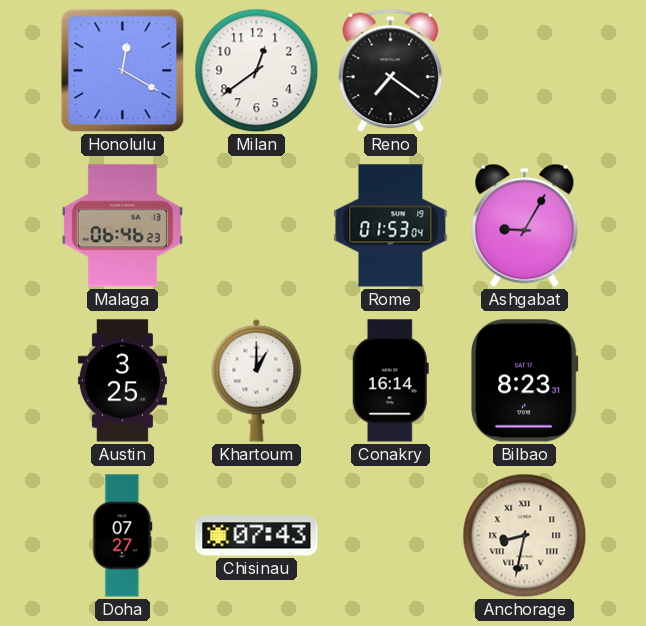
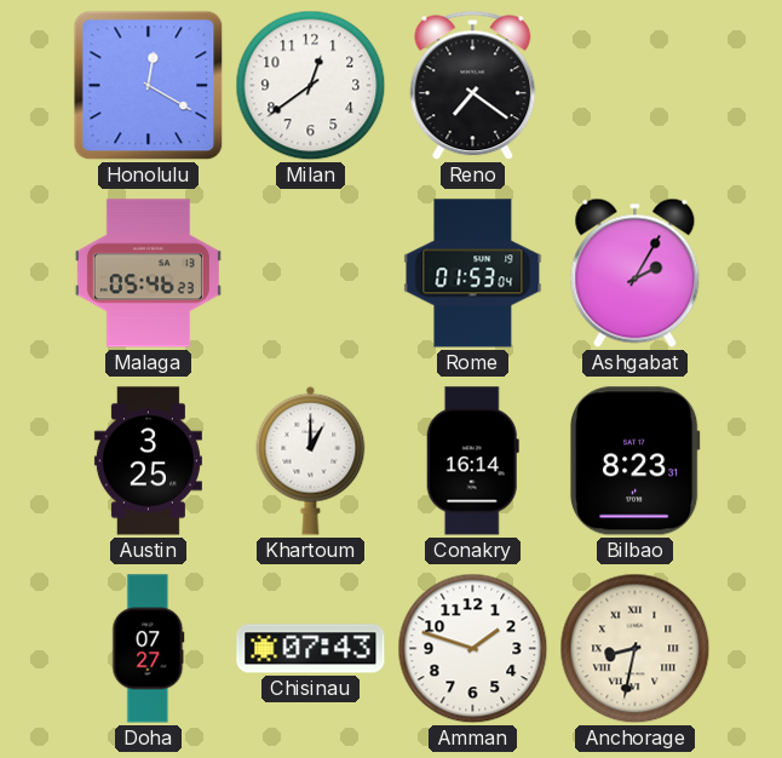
Malaga: 06:46 -> 05:46 (148, 274)
Ashgabat: 9:05 -> 2:05 (636, 272)
Amman: none -> 1:48 (473, 649)
